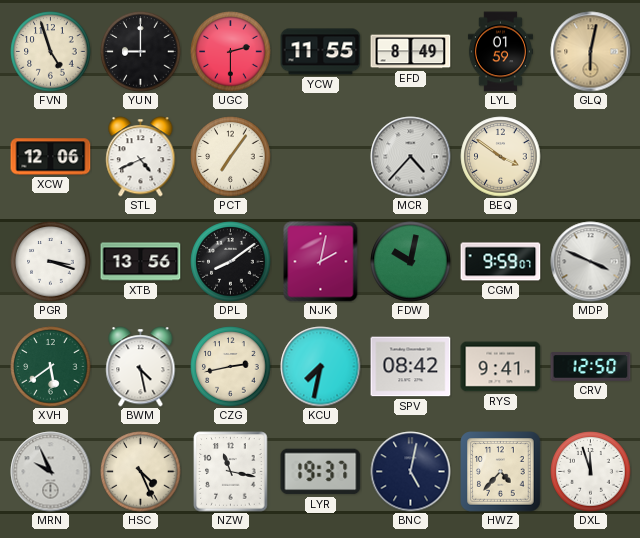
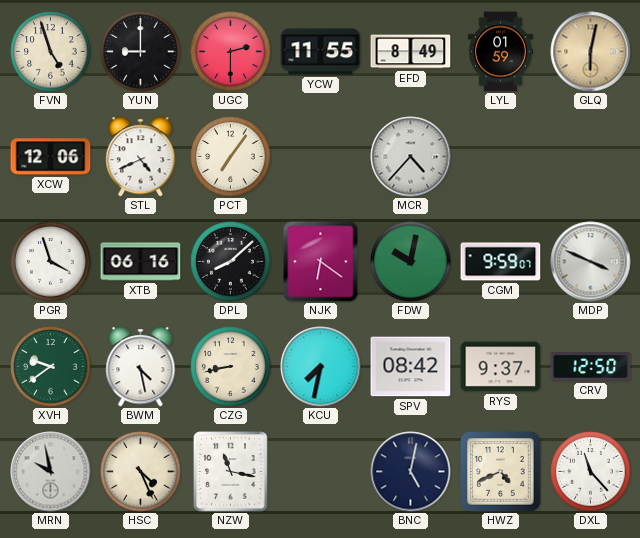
BEQ: 3:51 -> none (501, 157)
PGR: 3:18 -> 3:57 (51, 262)
XTB: 13:56 -> 06:16 (141, 262)
DPL: 8:09 -> 8:08 (231, 262)
NJK: 2:02 -> 6:21 (321, 262)
XVH: 5:39 -> 9:39 (51, 367)
CZG: 2:43 -> 8:43 (231, 367)
RYS: 9:41 -> 9:37 (501, 367)
MRN: 9:56 -> 9:58 (51, 472)
LYR: 19:37 -> none (321, 472)
HWZ: 4:37 -> 4:41 (501, 472)
DXL: 11:57 -> 11:23 (591, 472)
